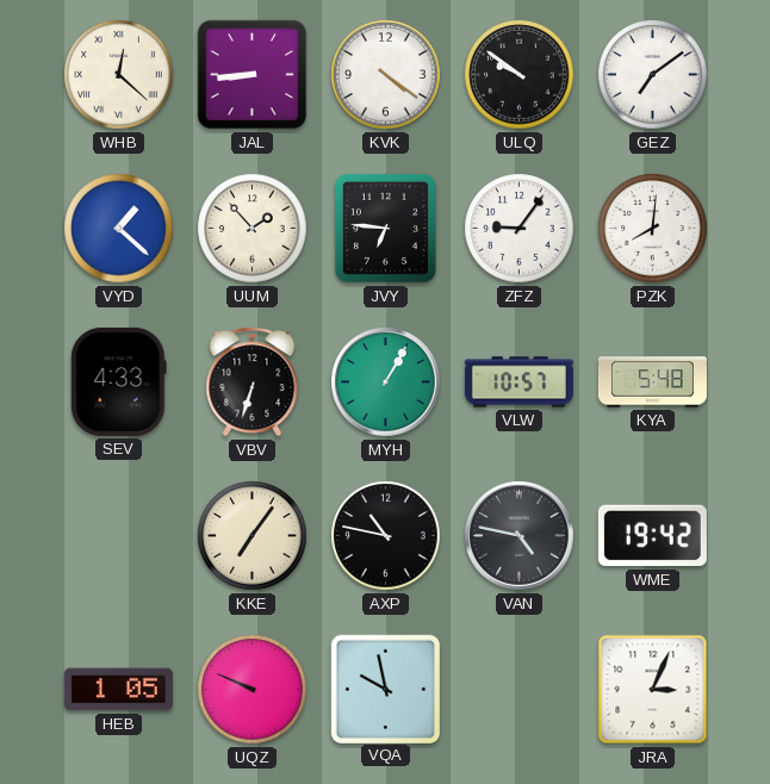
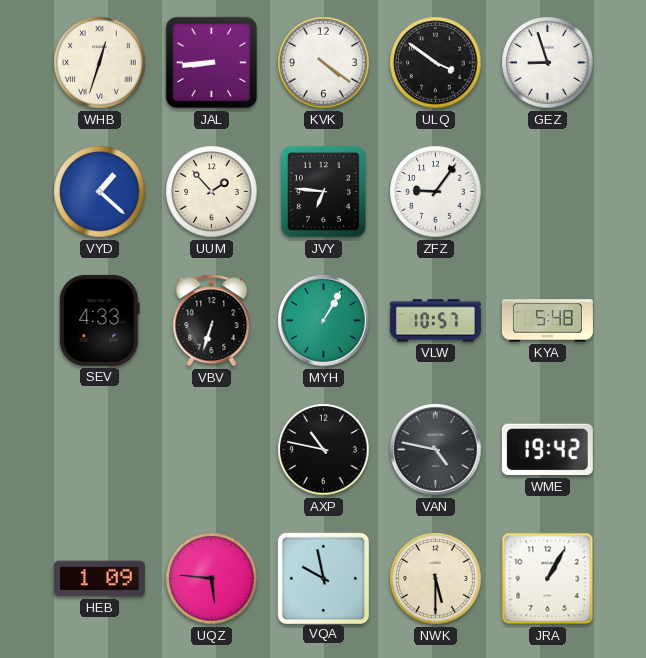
WHB: 12:22 -> 12:33 (100, 63)
ULQ: 9:51 -> 3:51 (436, 63)
GEZ: 7:09 -> 8:57 (548, 63)
PZK: 8:01 -> none (653, 229)
KKE: 7:06 -> none (253, 536)
HEB: 1:05 -> 1:09 (99, 579)
UQZ: 9:49 -> 5:46 (212, 579)
NWK: none -> 5:30 (436, 579)
JRA: 3:04 -> 1:05 (548, 579)
